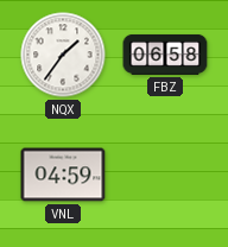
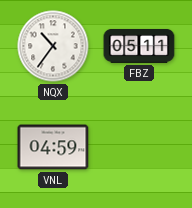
NQX: 1:36 -> 10:36 (53, 46)
FBZ: 06:58 -> 05:11 (139, 46)
